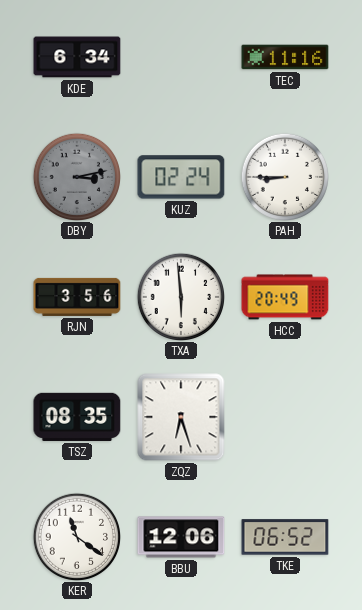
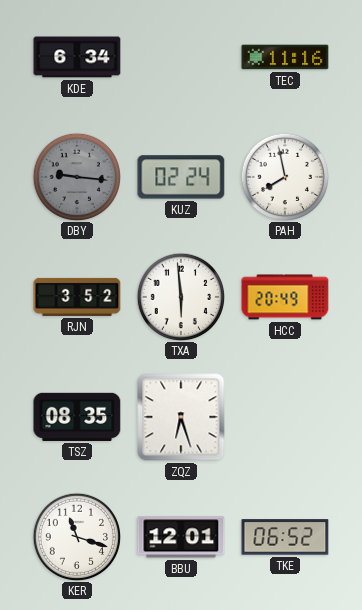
DBY: 3:13 -> 9:16 (76, 176)
PAH: 8:45 -> 7:58 (284, 176)
RJN: 3:56 -> 3:52 (77, 297)
KER: 11:21 -> 11:18 (76, 536)
BBU: 12:06 -> 12:01 (181, 537)
